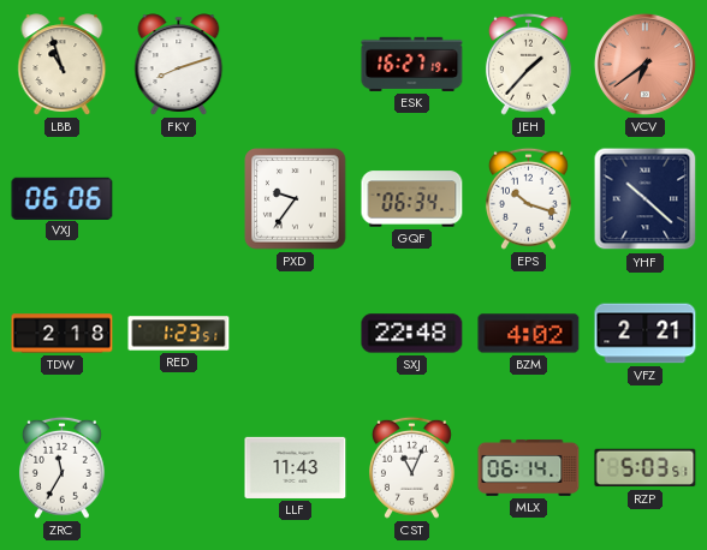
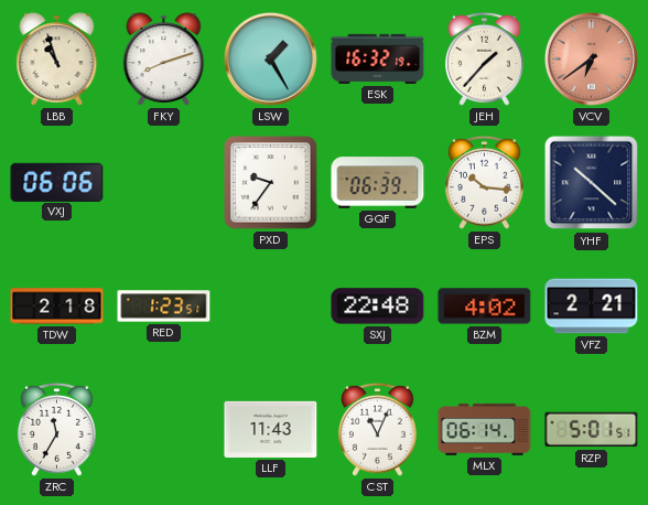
LSW: none -> 1:25 (270, 58)
ESK: 16:27 -> 16:32 (378, 58)
GQF: 06:34 -> 06:39 (378, 183)
EPS: 10:18 -> 10:16 (484, 182)
RZP: 5:03 -> 5:01 (592, 430)
